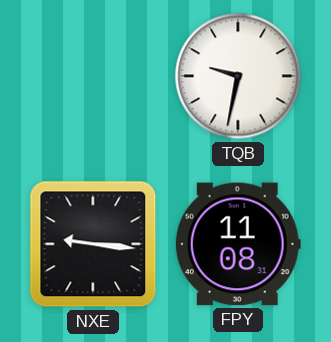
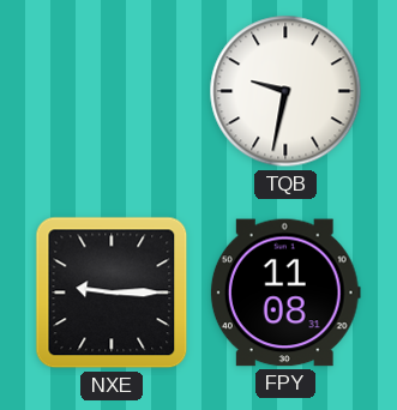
NXE: 9:16 -> 9:15 (112, 293)
